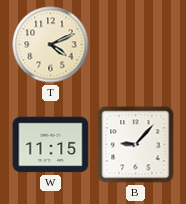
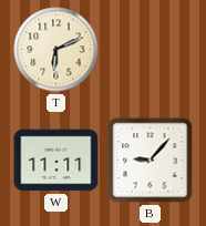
T: 4:11 -> 6:11 (56, 50)
W: 11:15 -> 11:11 (56, 161)
